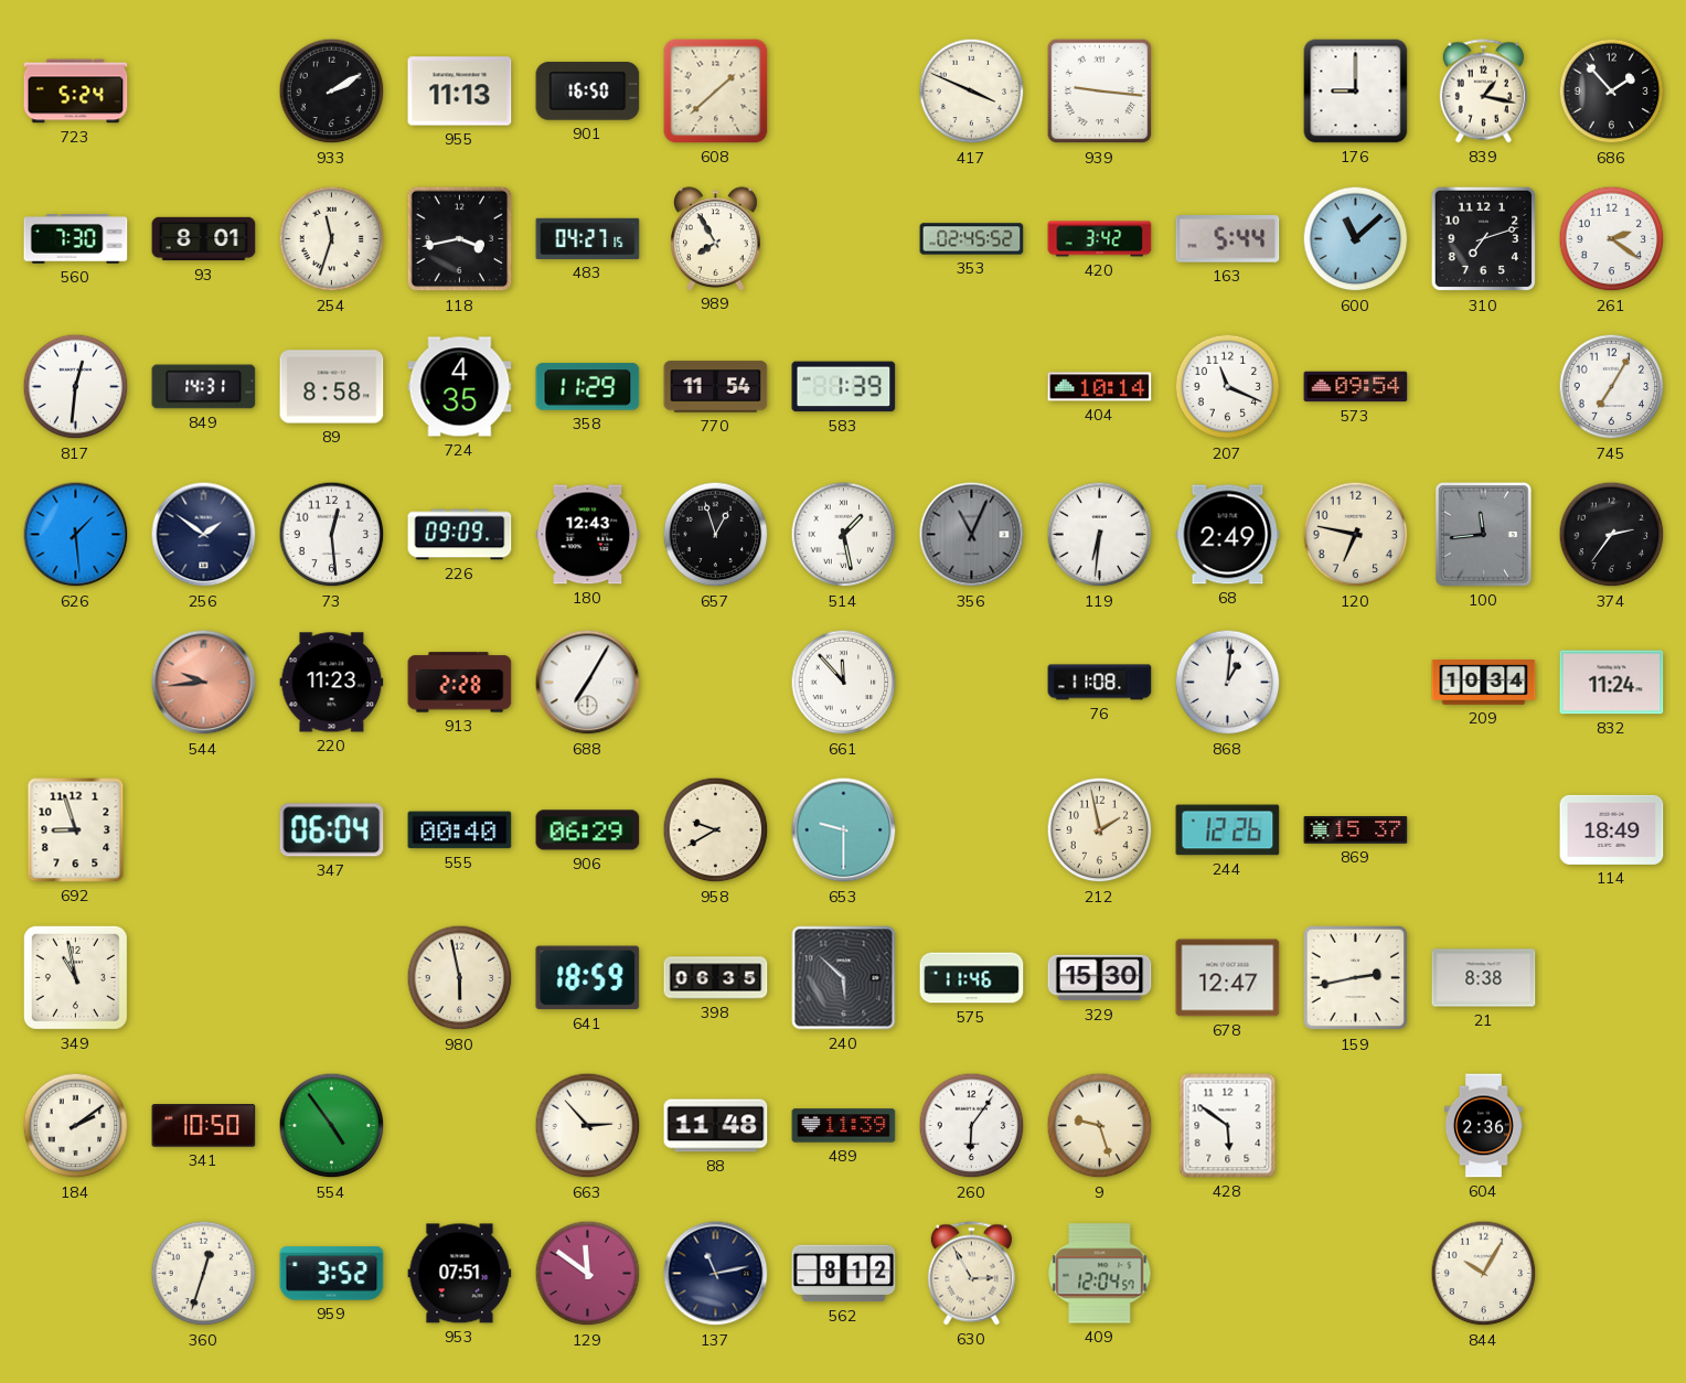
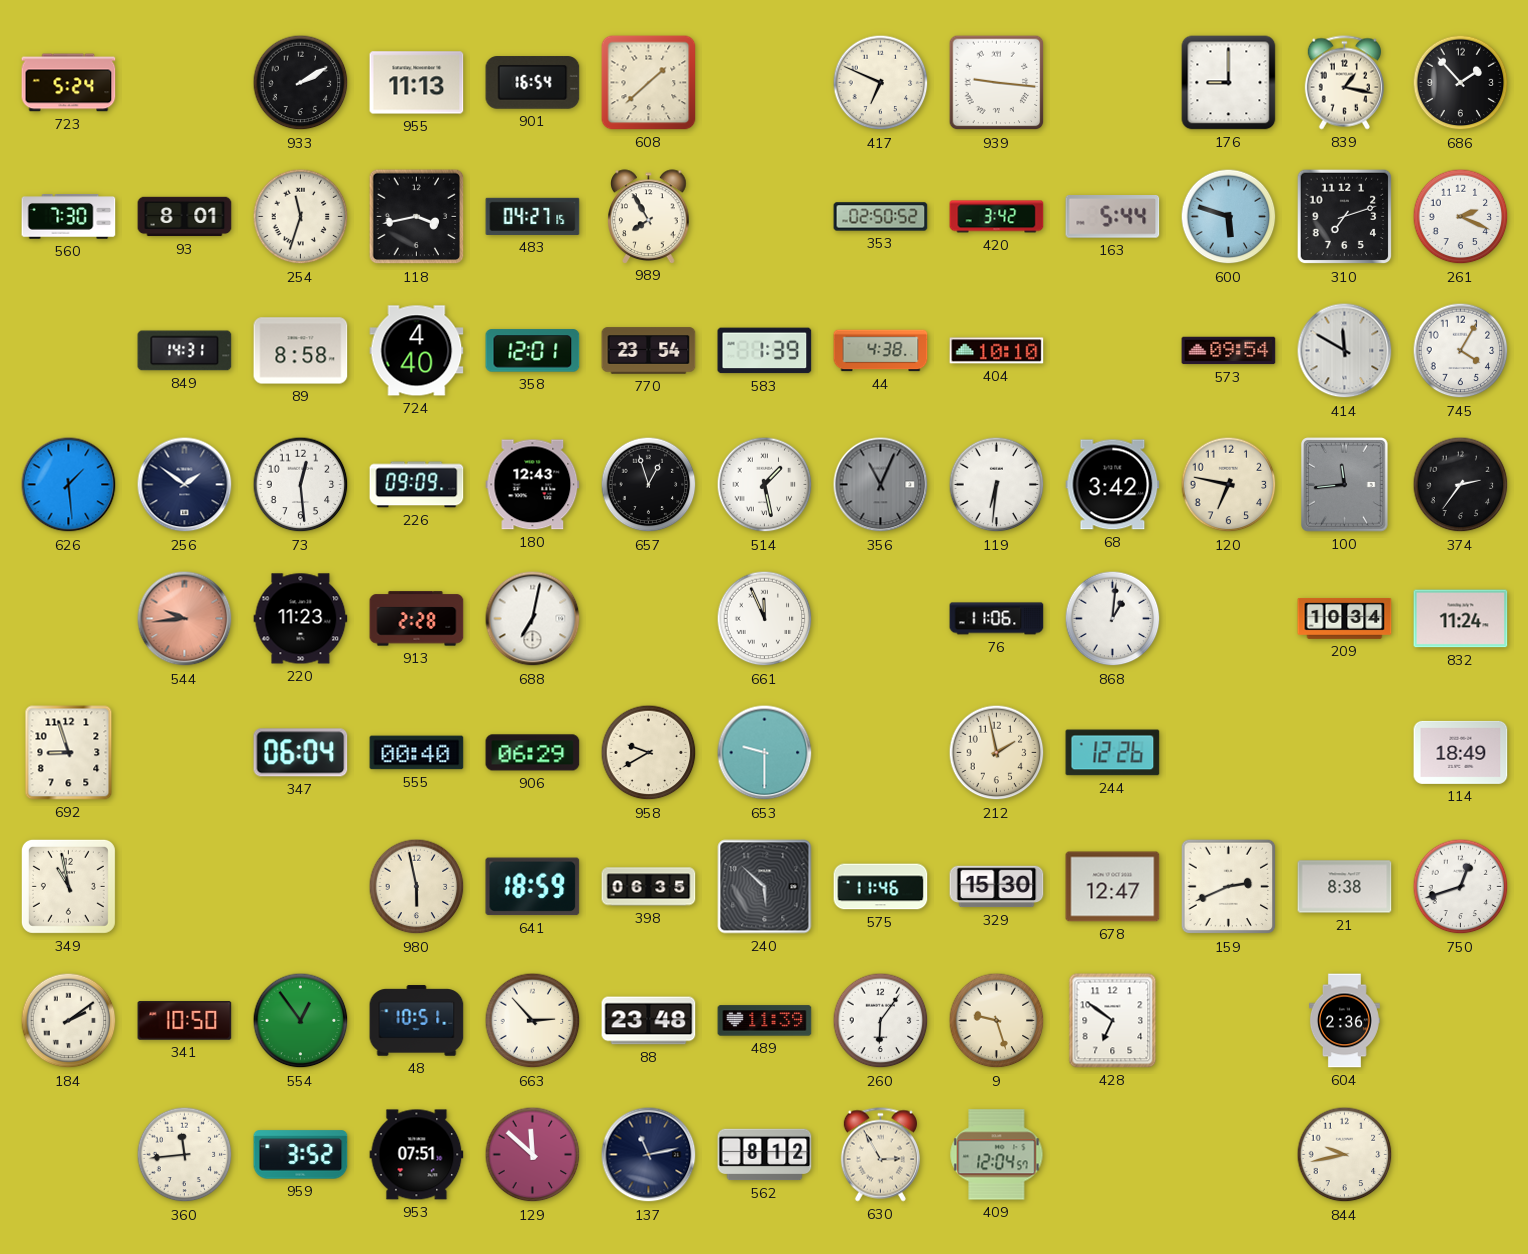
901: 16:50 -> 16:54 (533, 83)
417: 3:49 -> 6:49 (881, 83)
353: 02:45 -> 02:50 (881, 217)
600: 11:08 -> 5:48 (1229, 217)
261: 2:21 -> 2:19 (1461, 217)
817: 12:31 -> none (76, 387)
724: 4:35 -> 4:40 (417, 351)
358: 11:29 -> 12:01 (533, 351)
770: 11:54 -> 23:54 (649, 351)
44: none -> 4:38 (881, 351)
404: 10:14 -> 10:10 (997, 351)
207: 11:19 -> none (1228, 387)
414: none -> 11:50 (1345, 351)
745: 7:05 -> 4:05 (1461, 351)
68: 2:49 -> 3:42 (1113, 485)
688: 7:05 -> 7:02 (533, 619)
661: 11:53 -> 11:56 (765, 619)
76: 11:08 -> 11:06 (997, 619)
869: 15:37 -> none (1356, 830)
159: 2:43 -> 2:41 (1229, 887)
750: none -> 12:42 (1461, 887)
554: 4:54 -> 12:54 (301, 1021)
48: none -> 10:51 (417, 1021)
88: 11:48 -> 23:48 (649, 1021)
428: 5:51 -> 6:51 (1113, 1021)
360: 12:33 -> 11:44 (185, 1155)
129: 11:51 -> 11:52 (533, 1155)
844: 10:05 -> 9:43 (1345, 1155)
